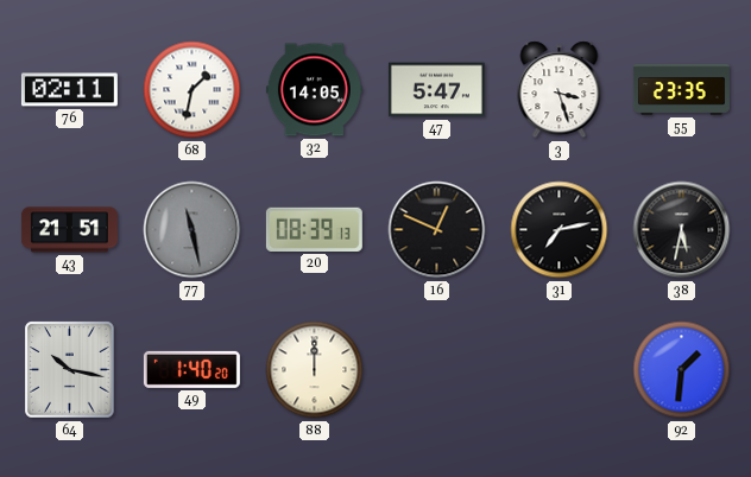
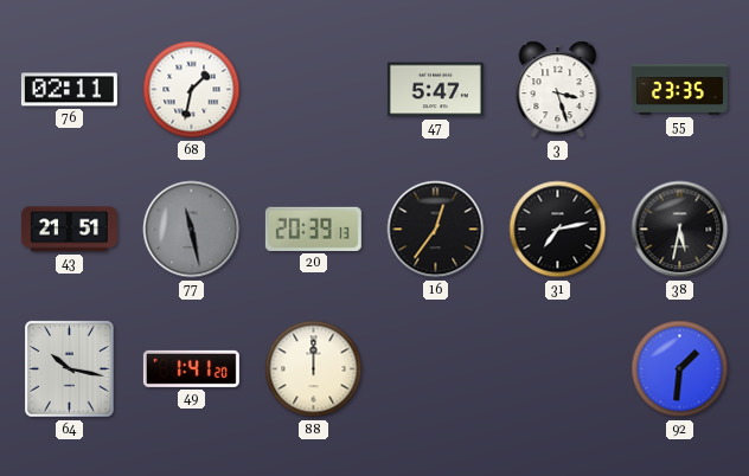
32: 14:05 -> none (314, 90)
20: 08:39 -> 20:39 (313, 229)
16: 12:49 -> 12:36 (436, 230)
49: 1:40 -> 1:41 (191, 368)
